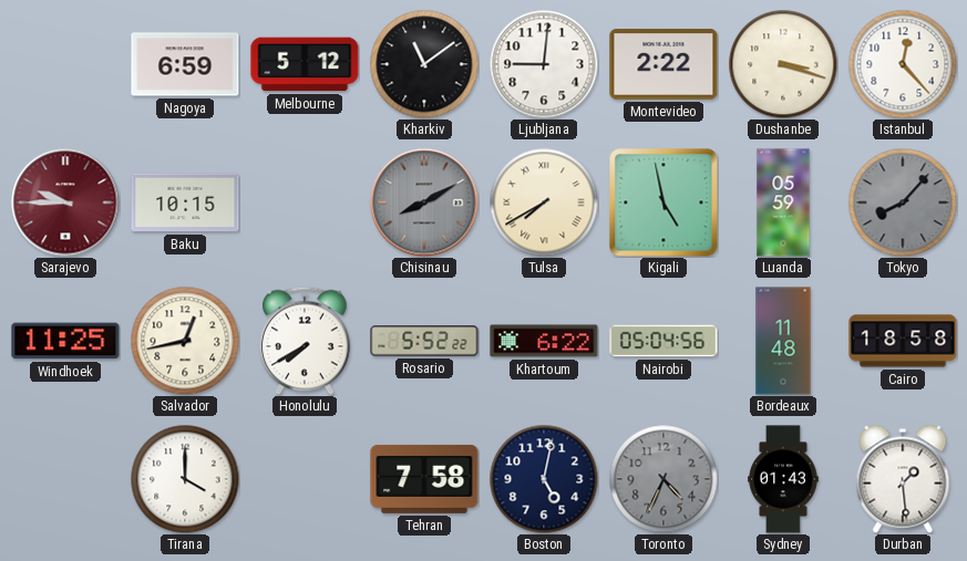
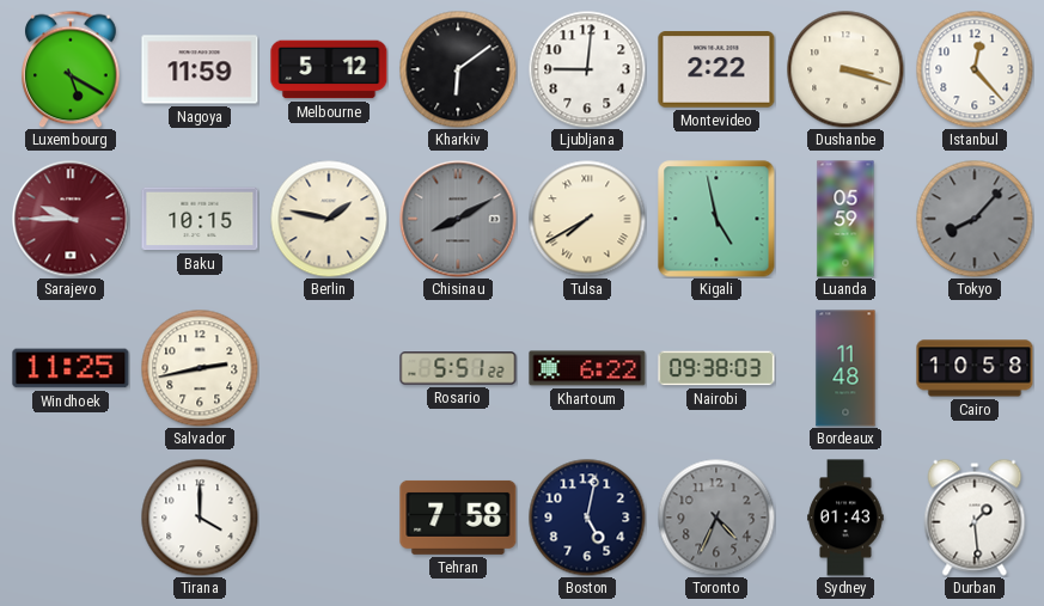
Luxembourg: none -> 5:20 (71, 69)
Nagoya: 6:59 -> 11:59 (200, 69)
Kharkiv: 11:09 -> 6:09 (458, 69)
Berlin: none -> 1:47 (329, 219)
Salvador: 12:43 -> 2:43 (200, 368)
Honolulu: 7:40 -> none (305, 341)
Rosario: 5:52 -> 5:51 (458, 368)
Nairobi: 05:04 -> 09:38 (716, 368)
Cairo: 18:58 -> 10:58 (975, 368)
